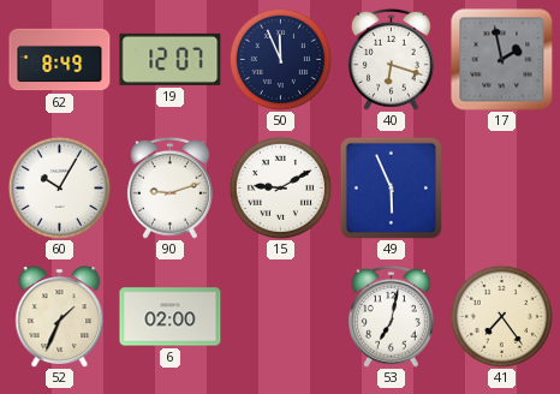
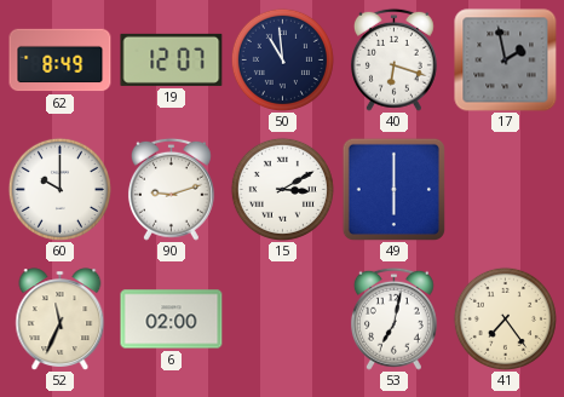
50: 11:56 -> 10:59 (282, 59)
60: 10:05 -> 10:00 (59, 189)
15: 9:10 -> 3:10 (282, 189)
49: 5:56 -> 6:00 (393, 189)
52: 1:34 -> 11:34 (61, 318)
